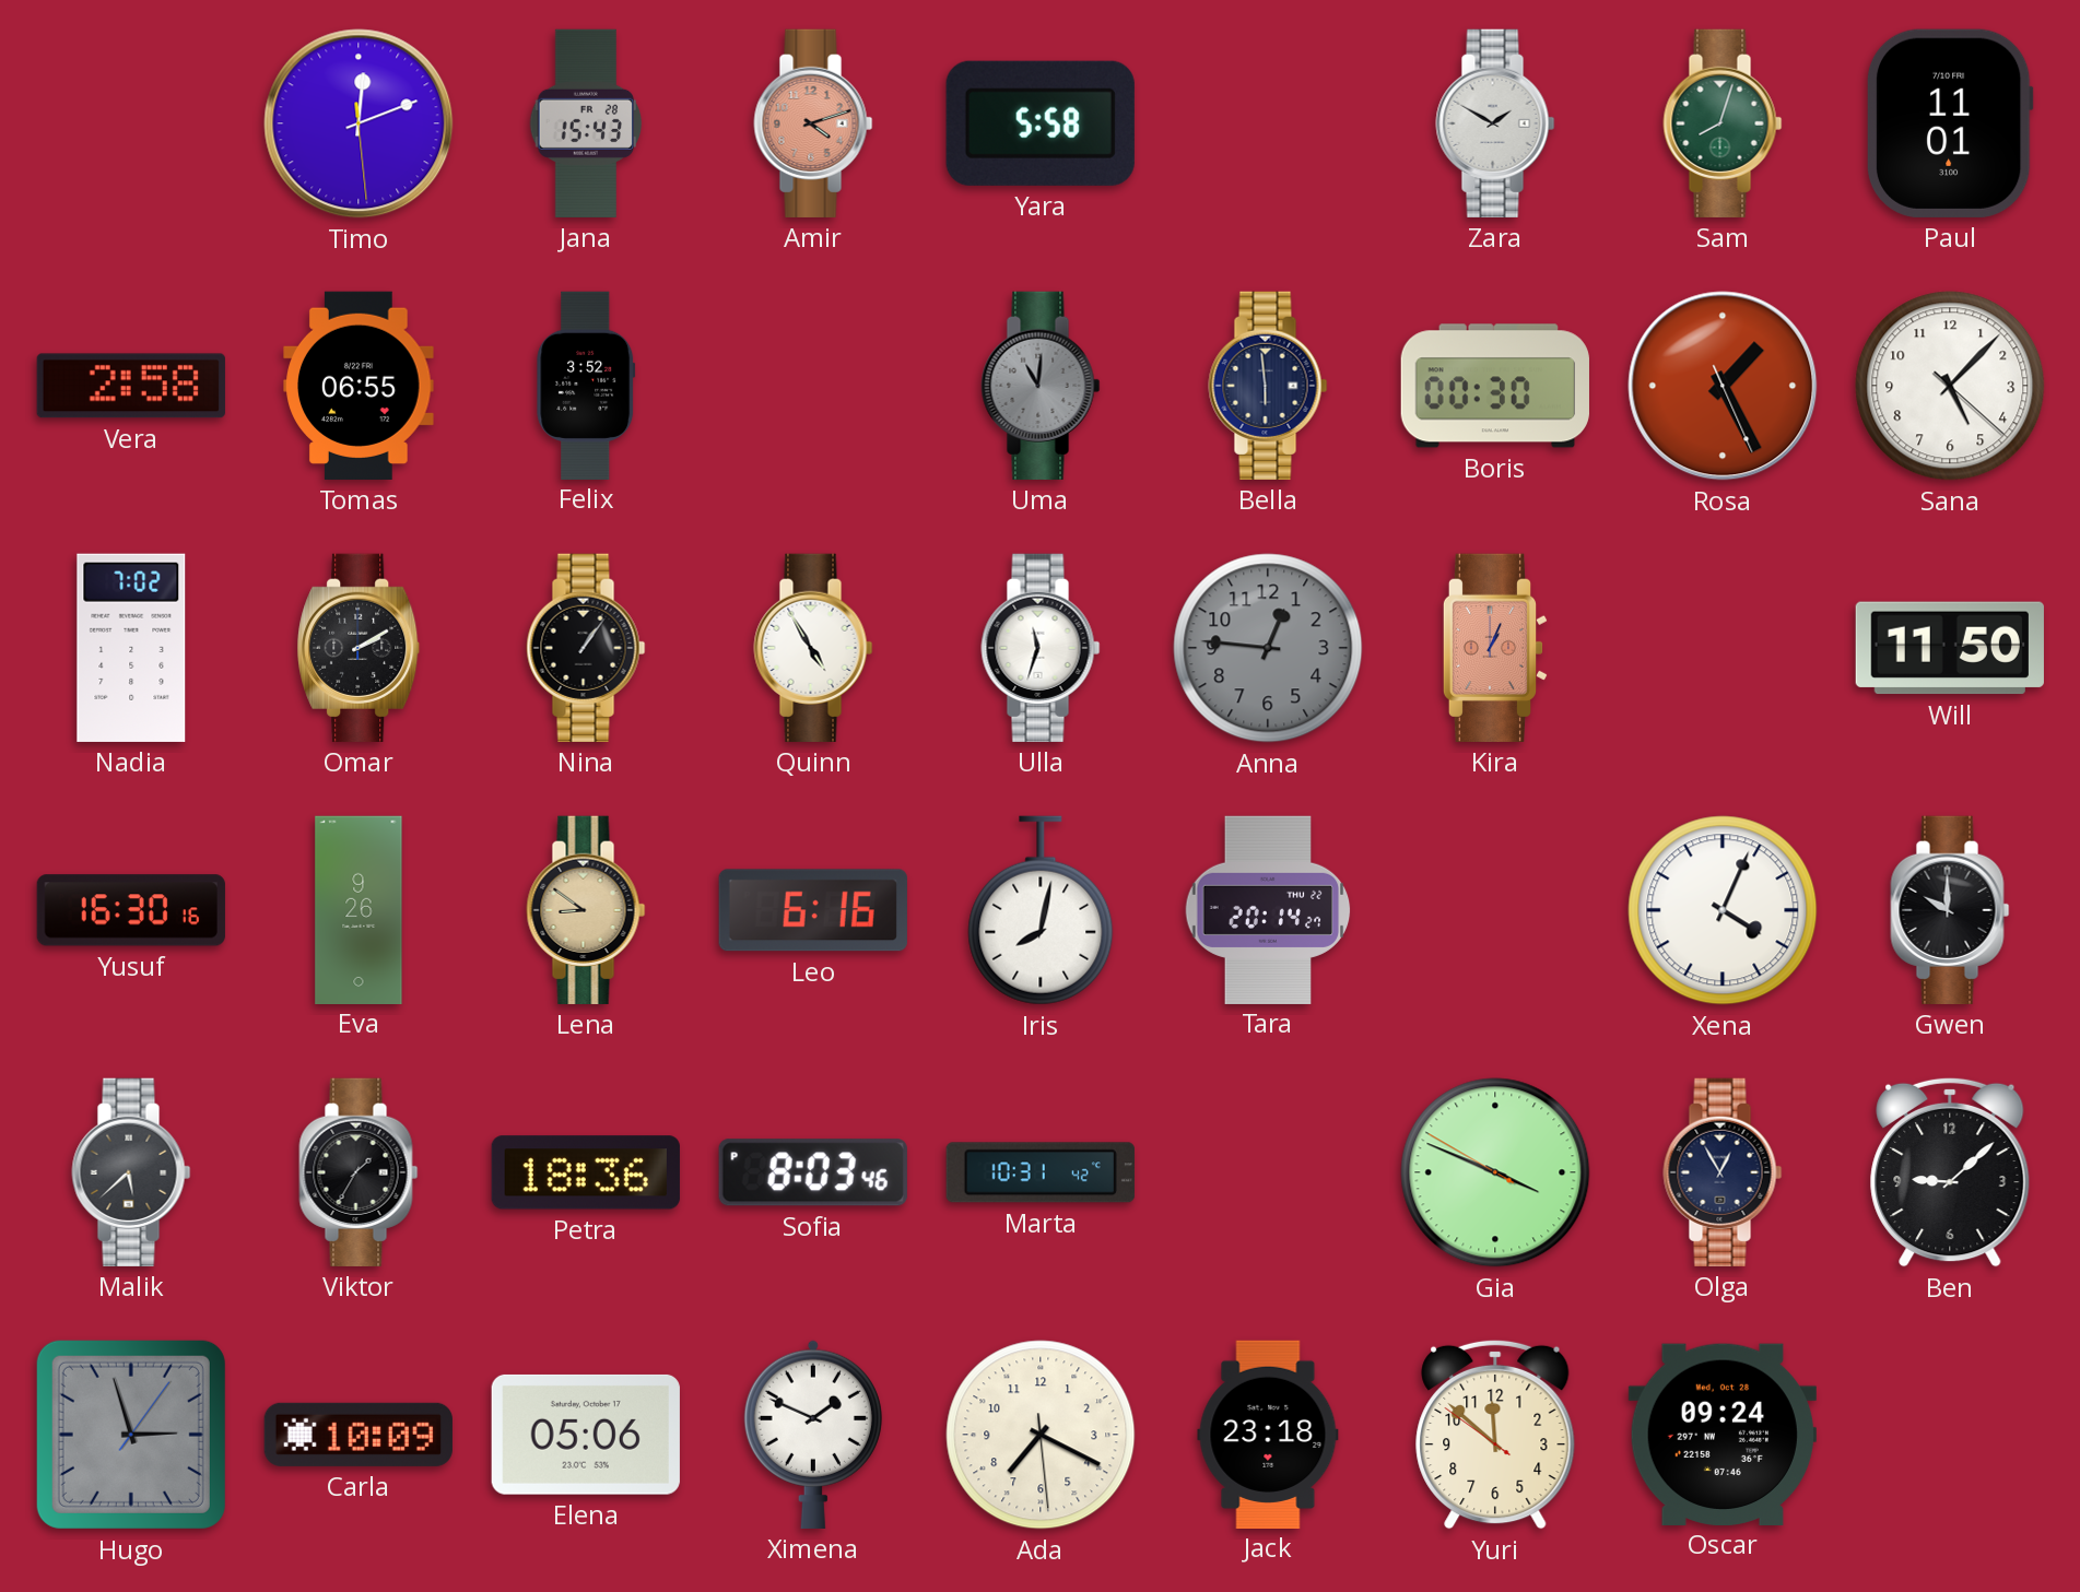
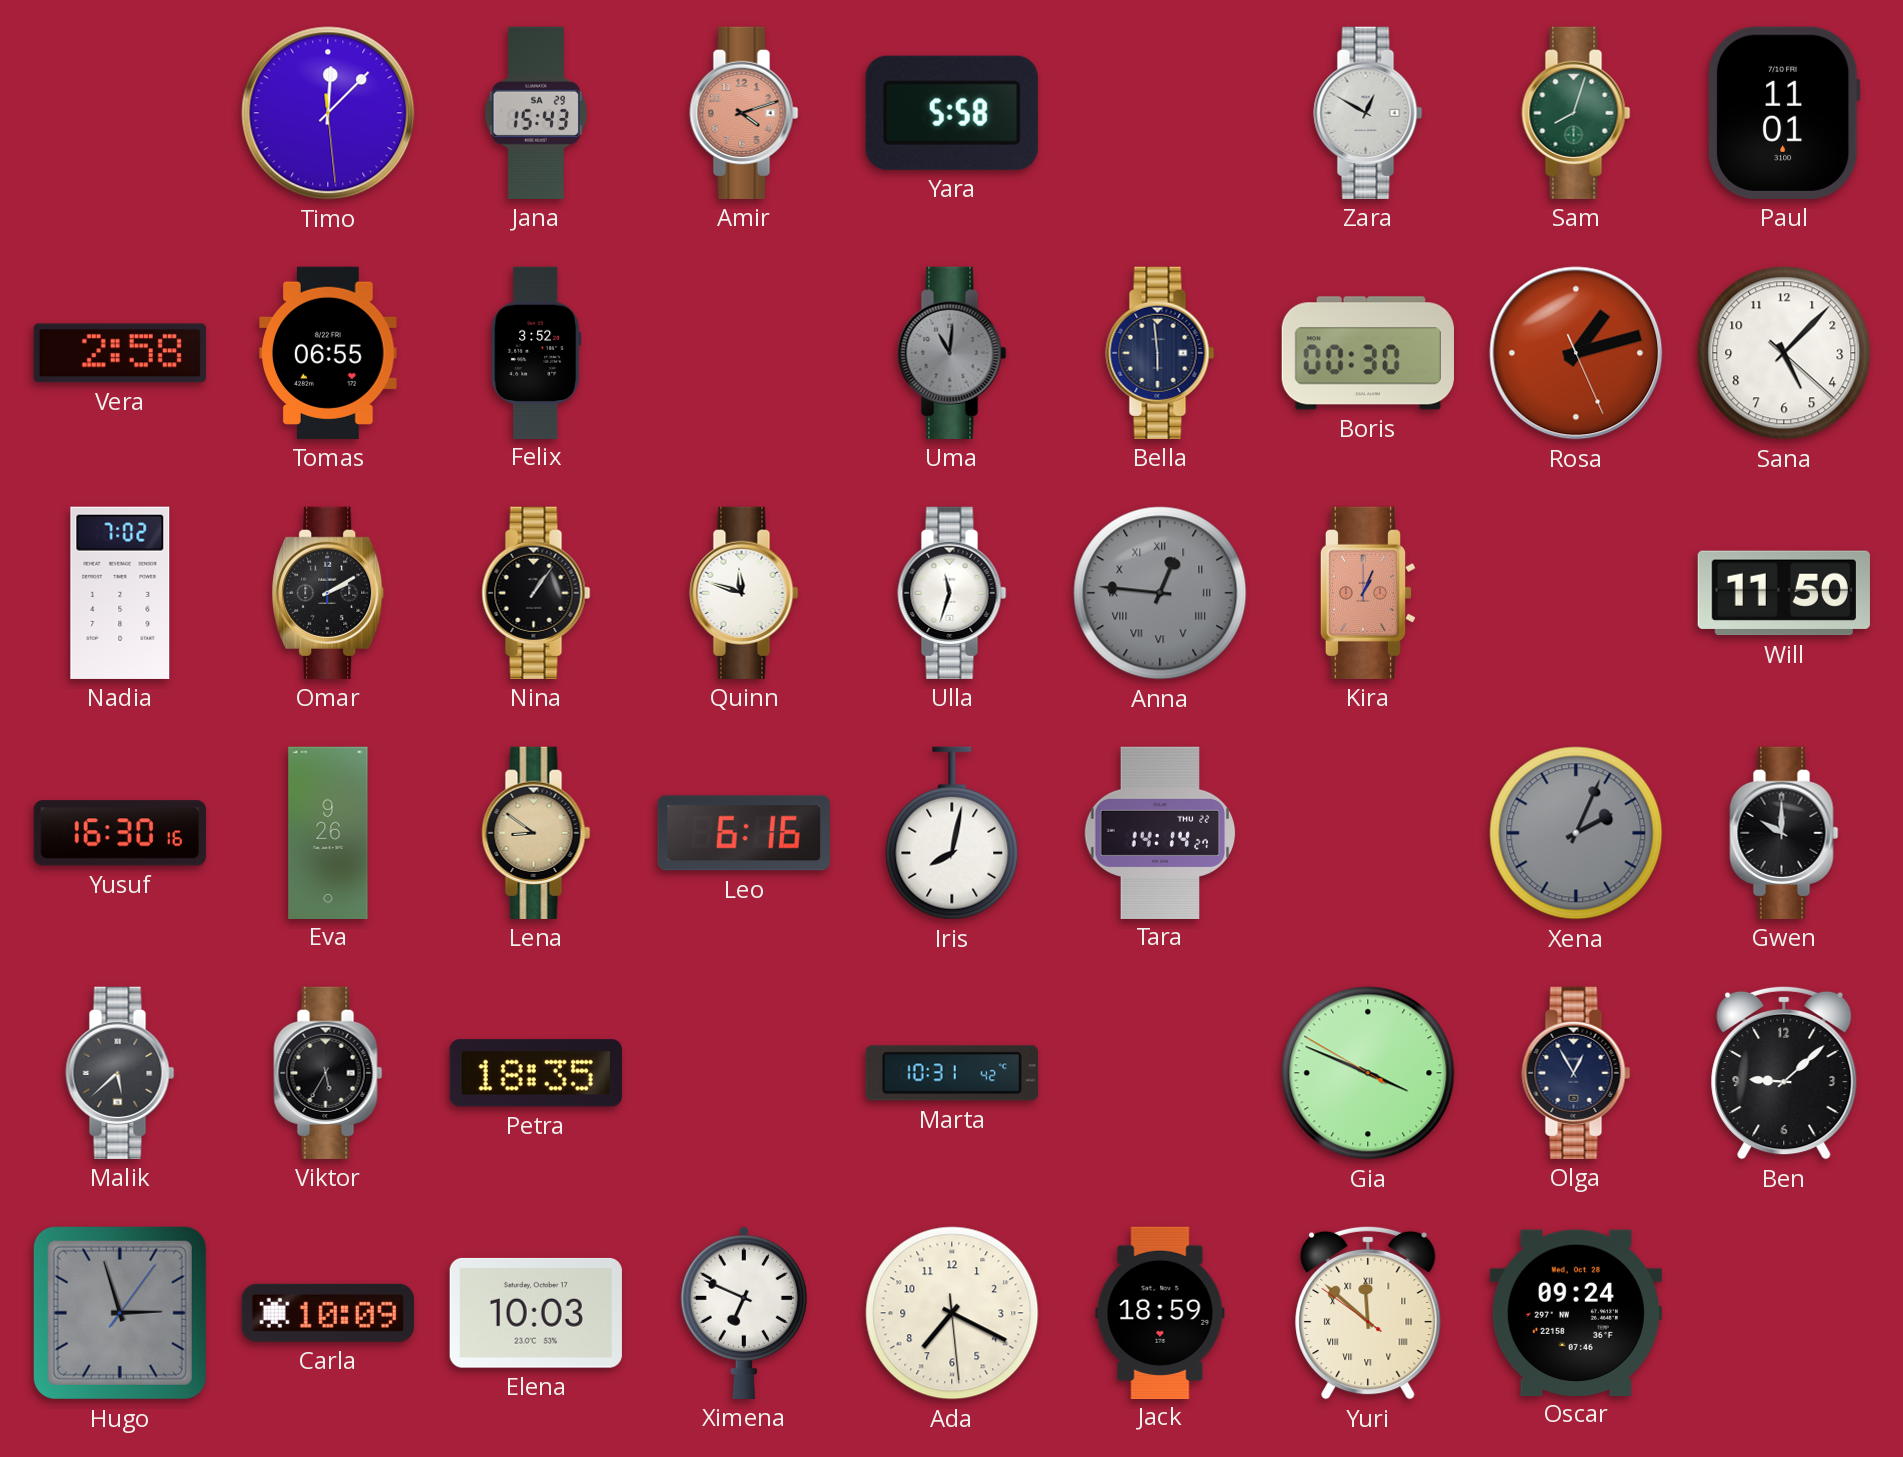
Timo: 12:11 -> 12:07 (328, 113)
Jana date: FR 28 -> SA 29 (536, 113)
Zara: 1:50 -> 12:50 (1368, 113)
Rosa: 1:25 -> 1:12 (1576, 353)
Quinn: 4:55 -> 11:48 (744, 593)
Anna numerals: Arabic -> Roman (1160, 593)
Tara: 20:14 -> 14:14 (1160, 832)
Xena: 4:04 -> 2:04 (1576, 833)
Xena dial: white -> grey (1576, 833)
Viktor: 1:35 -> 5:35 (328, 1073)
Petra: 18:36 -> 18:35 (536, 1073)
Sofia: 8:03 -> none (813, 1172)
Elena: 05:06 -> 10:03 (536, 1313)
Ximena: 1:49 -> 6:49 (744, 1313)
Jack: 23:18 -> 18:59 (1160, 1312)
Yuri numerals: Arabic -> Roman (1368, 1313)
